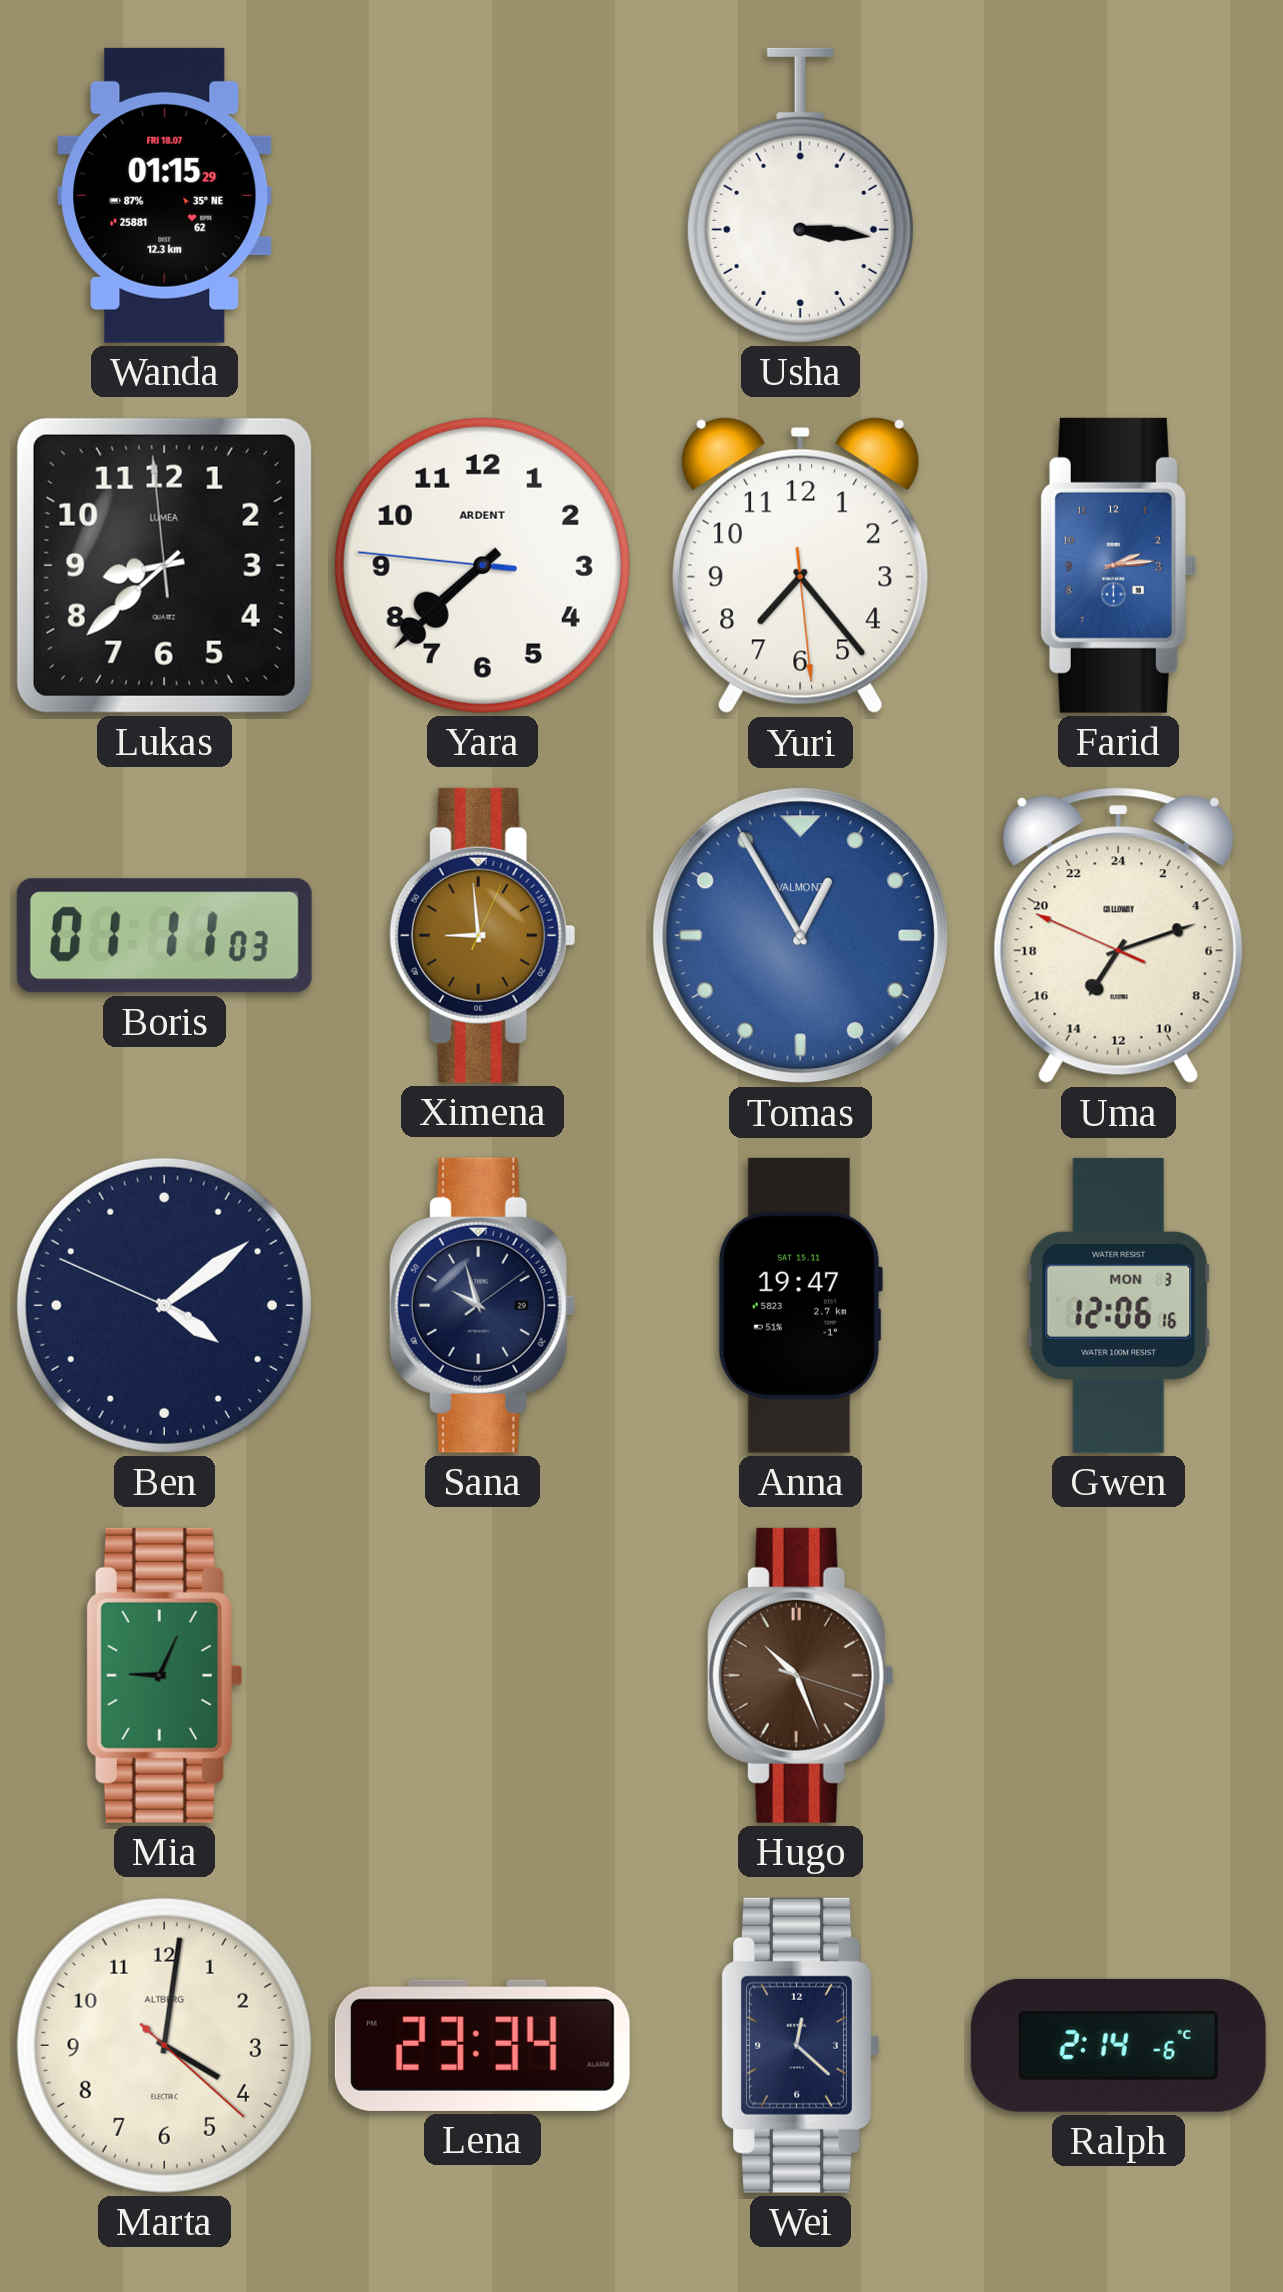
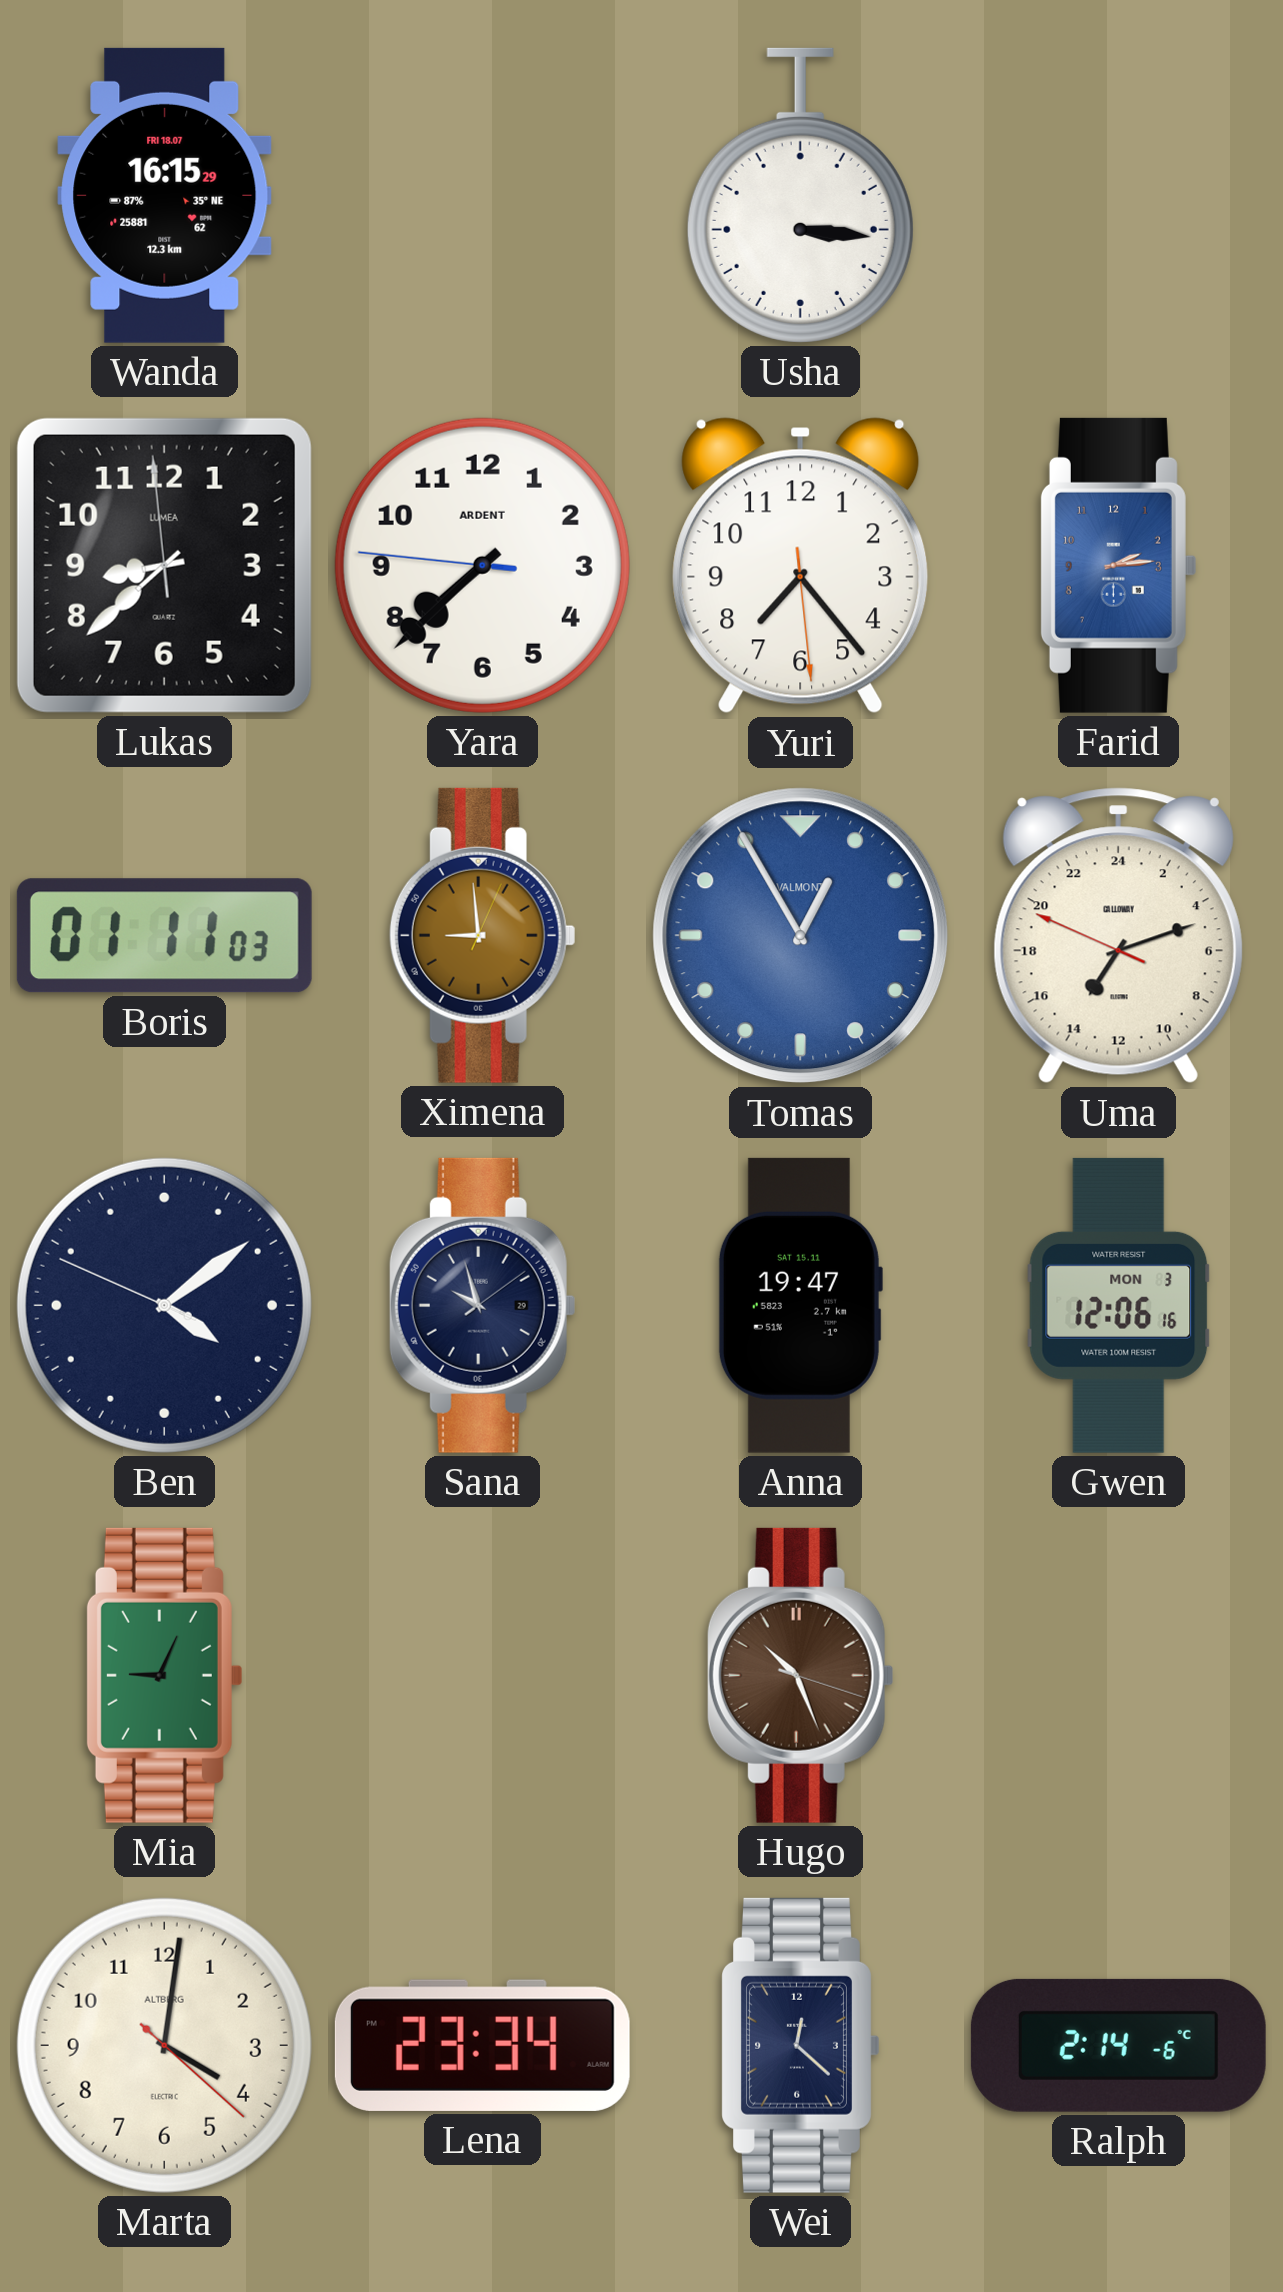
Wanda: 01:15 -> 16:15 (165, 195)
